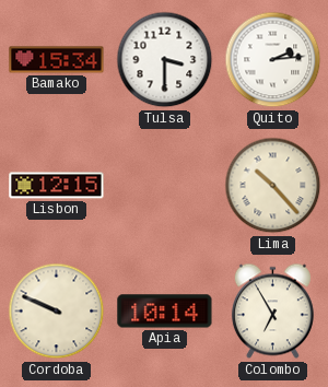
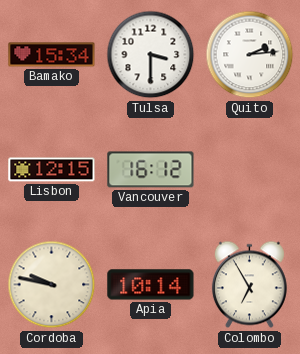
Vancouver: none -> 16:12 (151, 170)
Lima: 10:23 -> none (273, 186)
Cordoba: 9:49 -> 9:47 (52, 285)
